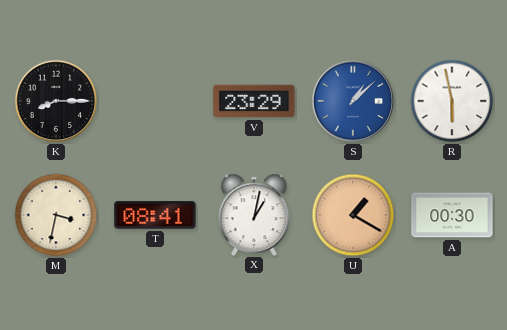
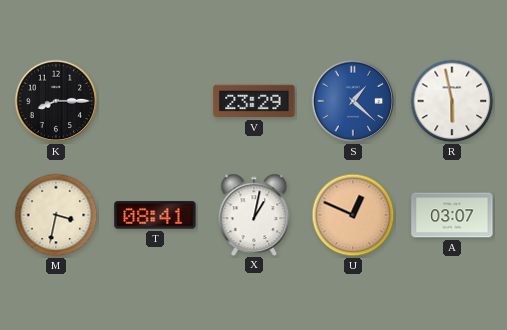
S: 1:08 -> 1:22 (353, 101)
U: 1:20 -> 12:49 (353, 215)
A: 00:30 -> 03:07 (452, 215)
